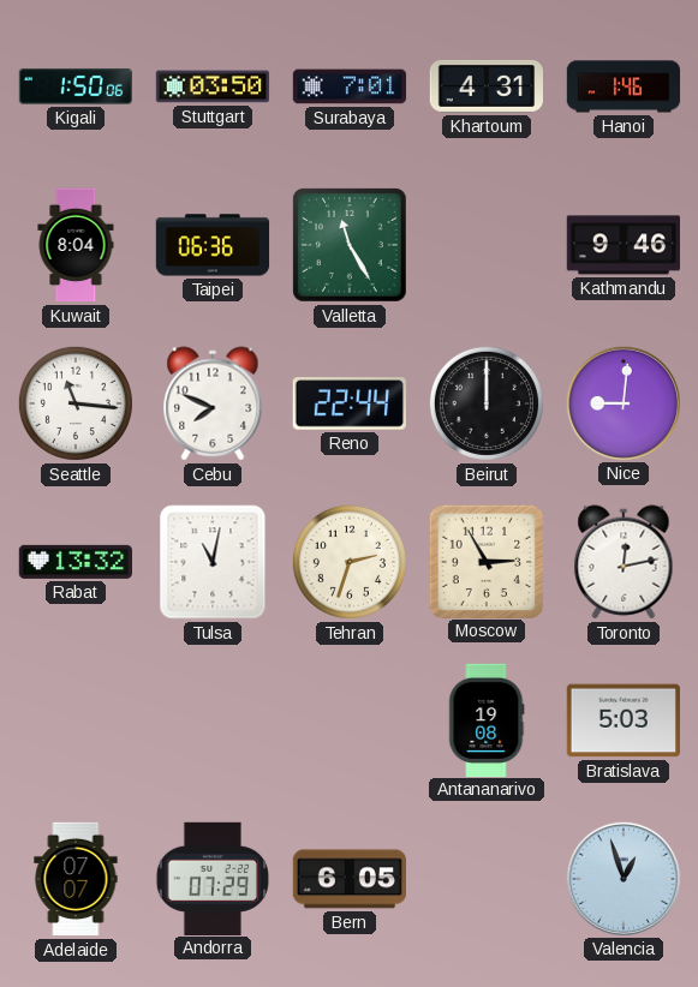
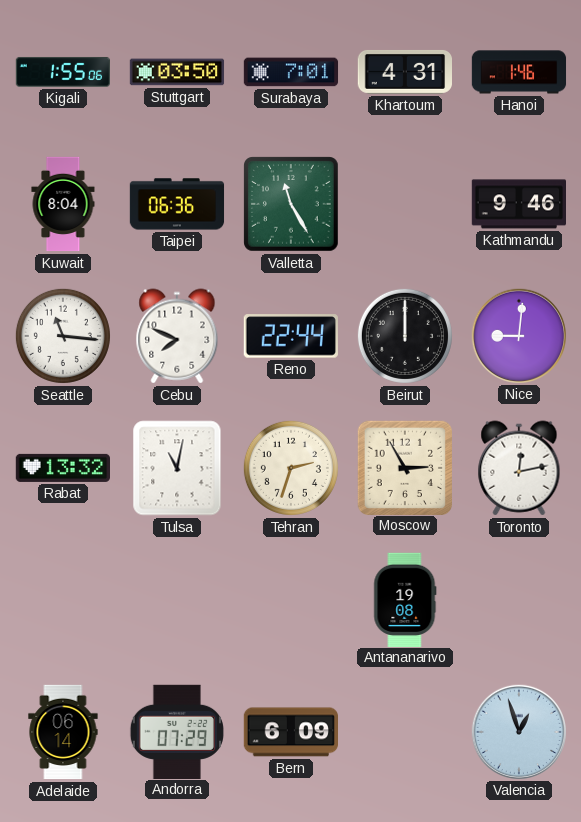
Kigali: 1:50 -> 1:55 (62, 72)
Bratislava: 5:03 -> none (622, 720)
Adelaide: 07:07 -> 06:14 (63, 732)
Bern: 6:05 -> 6:09 (290, 732)
